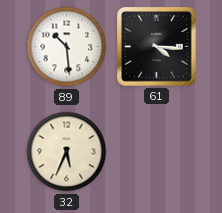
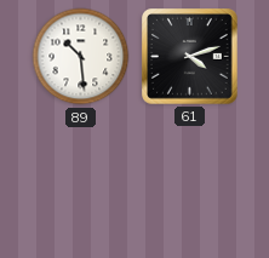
61: 4:16 -> 4:12 (190, 57)
32: 5:34 -> none (67, 152)
